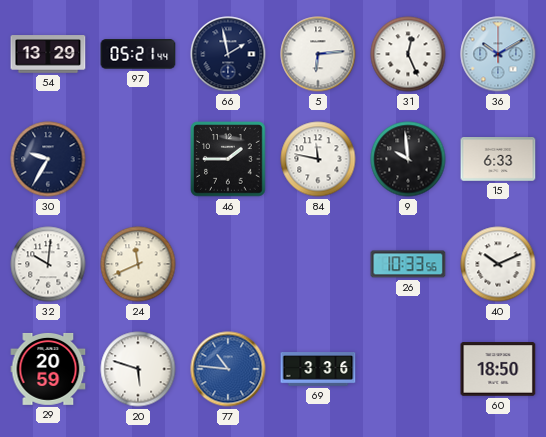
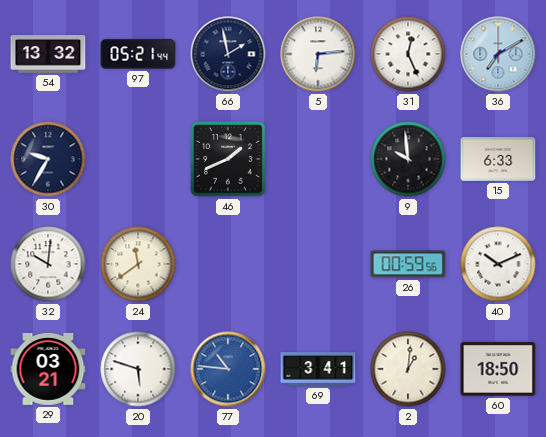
54: 13:29 -> 13:32 (48, 54)
36: 10:10 -> 7:10 (498, 54)
46: 1:45 -> 1:41 (228, 159)
84: 11:47 -> none (318, 159)
24: 11:41 -> 11:39 (138, 264)
26: 10:33 -> 00:59 (408, 264)
29: 20:59 -> 03:21 (48, 369)
69: 3:36 -> 3:41 (318, 370)
2: none -> 1:01 (408, 369)
